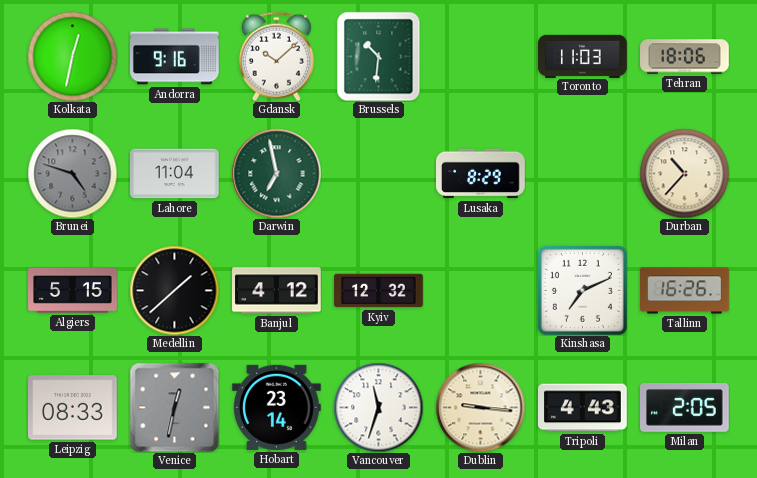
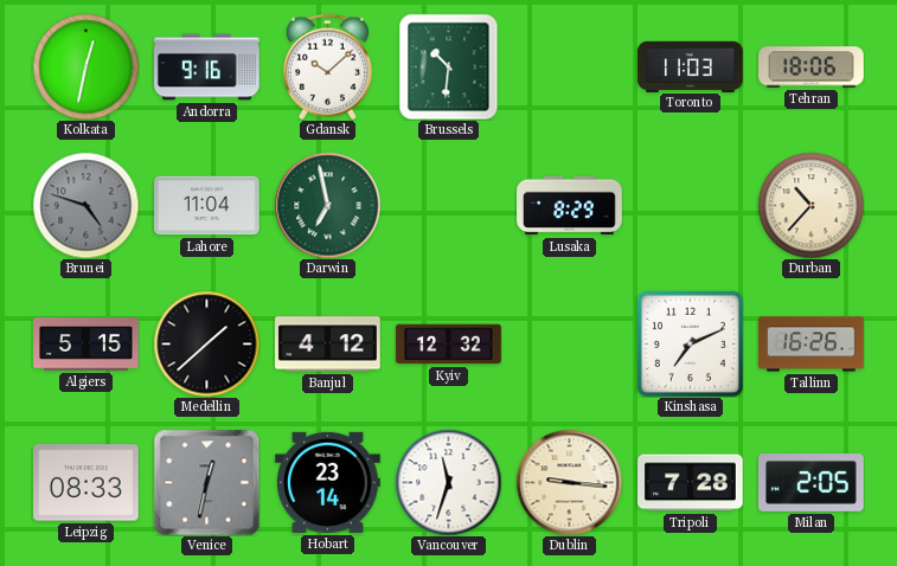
Tripoli: 4:43 -> 7:28 (691, 483)
